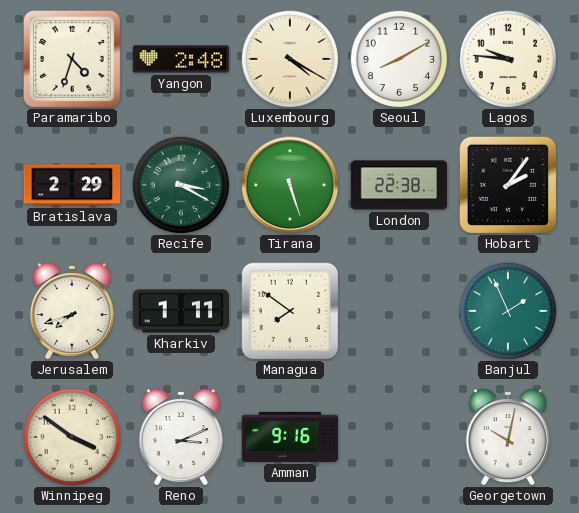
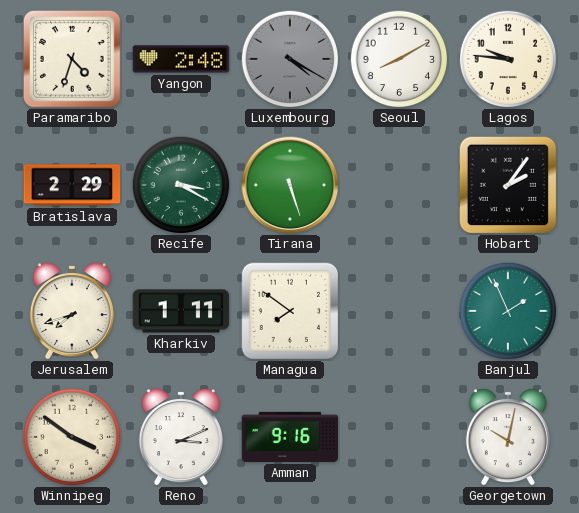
Luxembourg dial: cream -> grey (290, 59)
London: 22:38 -> none (399, 185)
